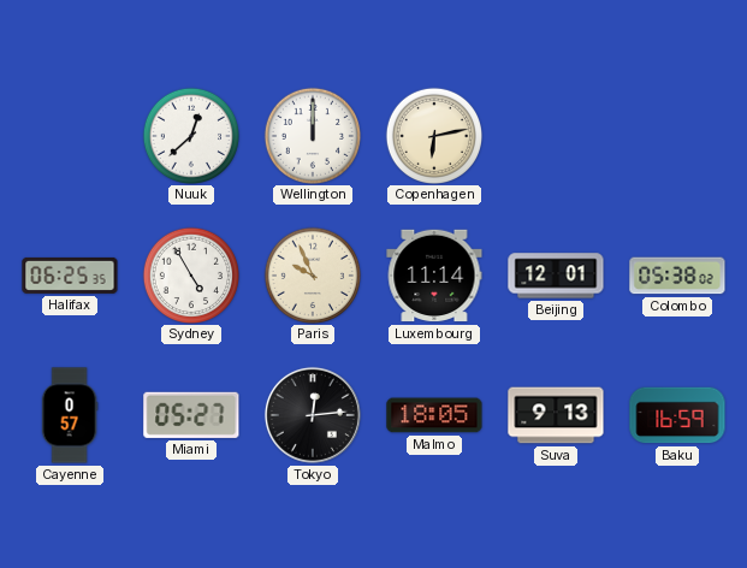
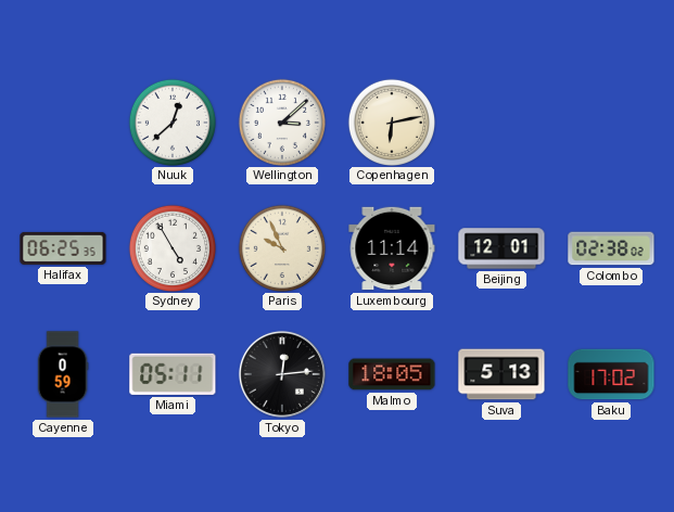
Wellington: 12:00 -> 3:08 (281, 121)
Colombo: 05:38 -> 02:38 (611, 248)
Cayenne: 0:57 -> 0:59 (63, 374)
Miami: 05:27 -> 05:11 (173, 374)
Suva: 9:13 -> 5:13 (501, 374)
Baku: 16:59 -> 17:02 (611, 374)
